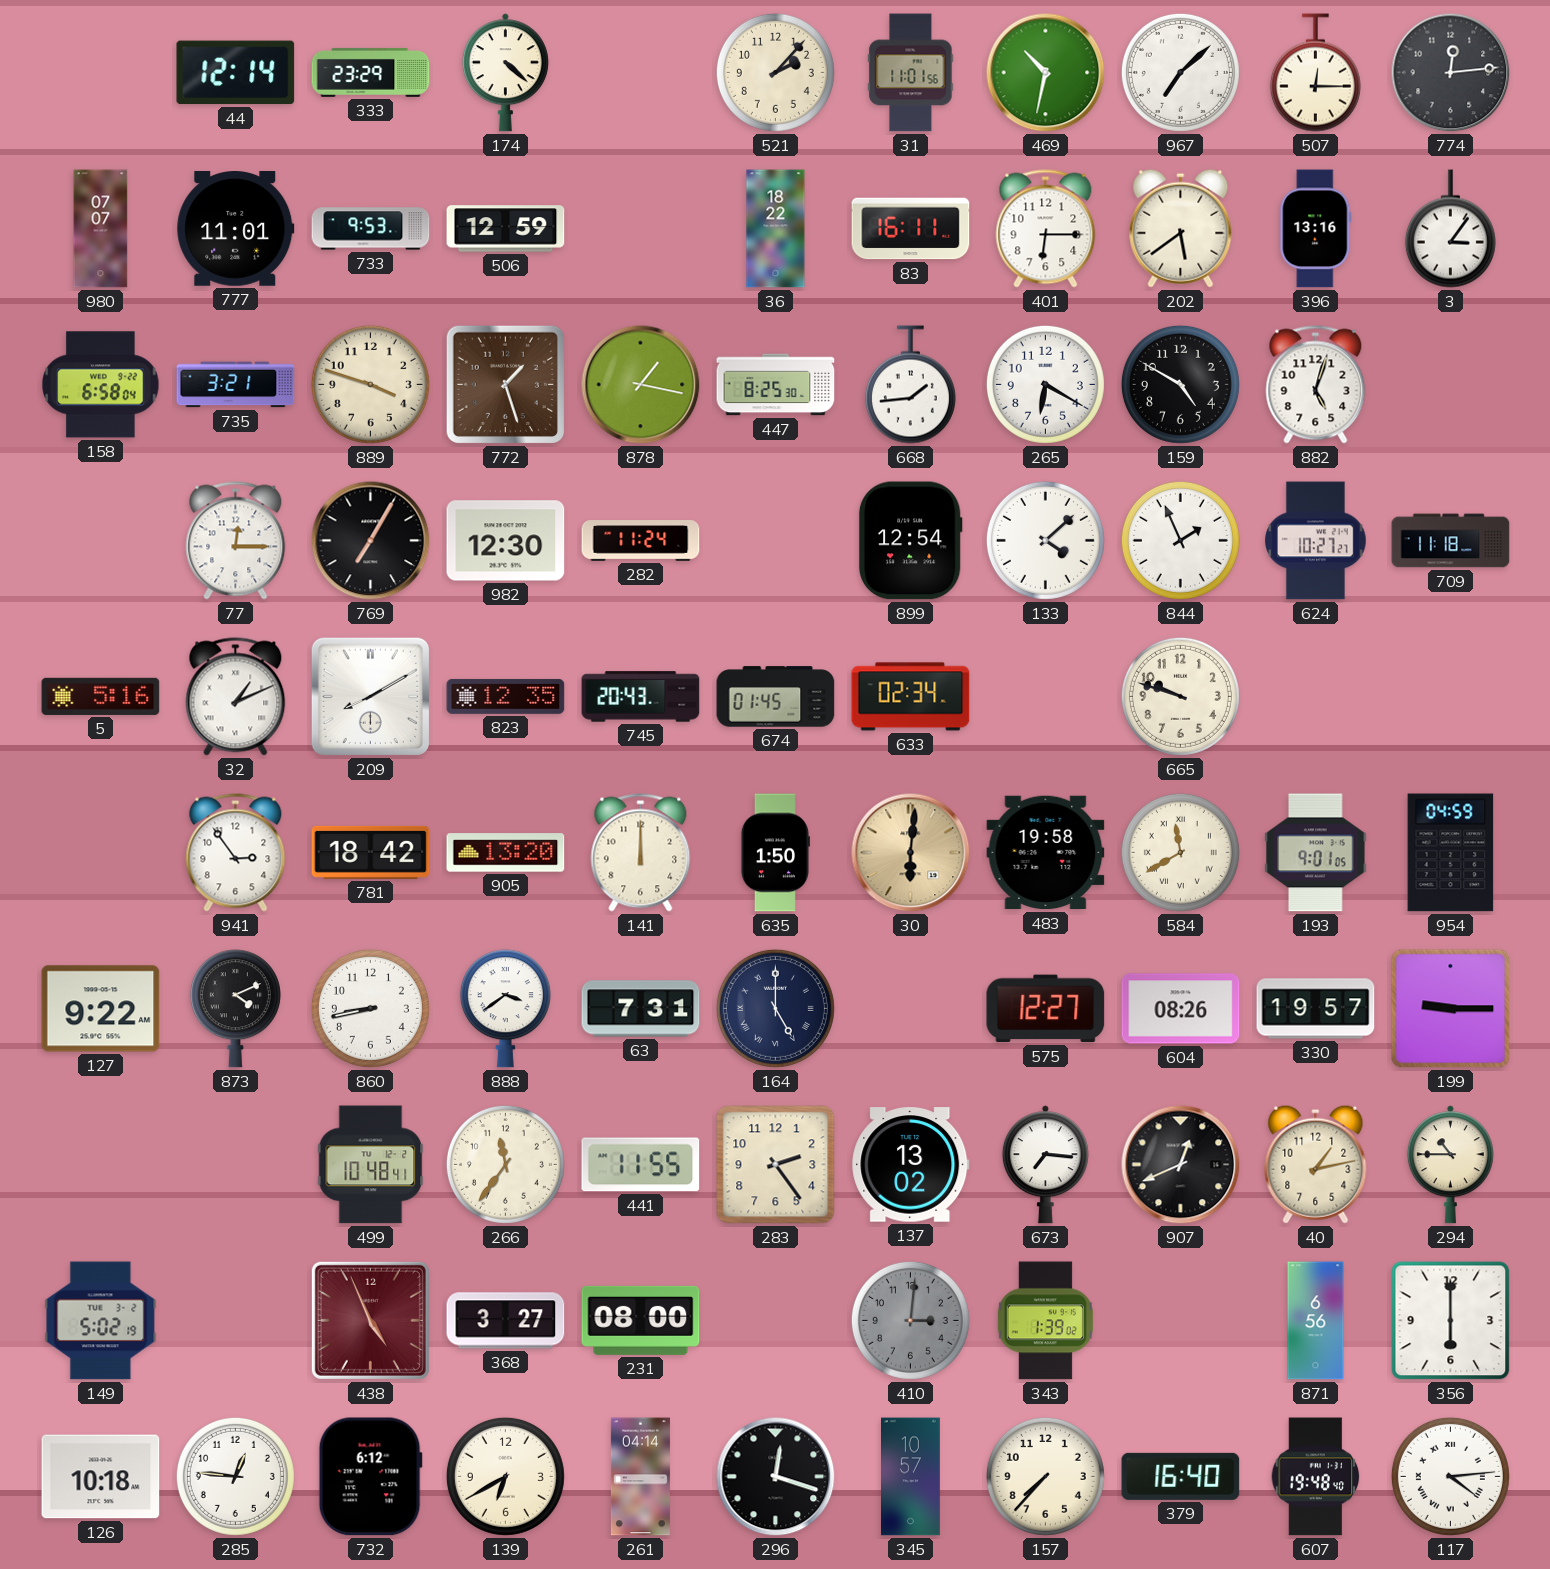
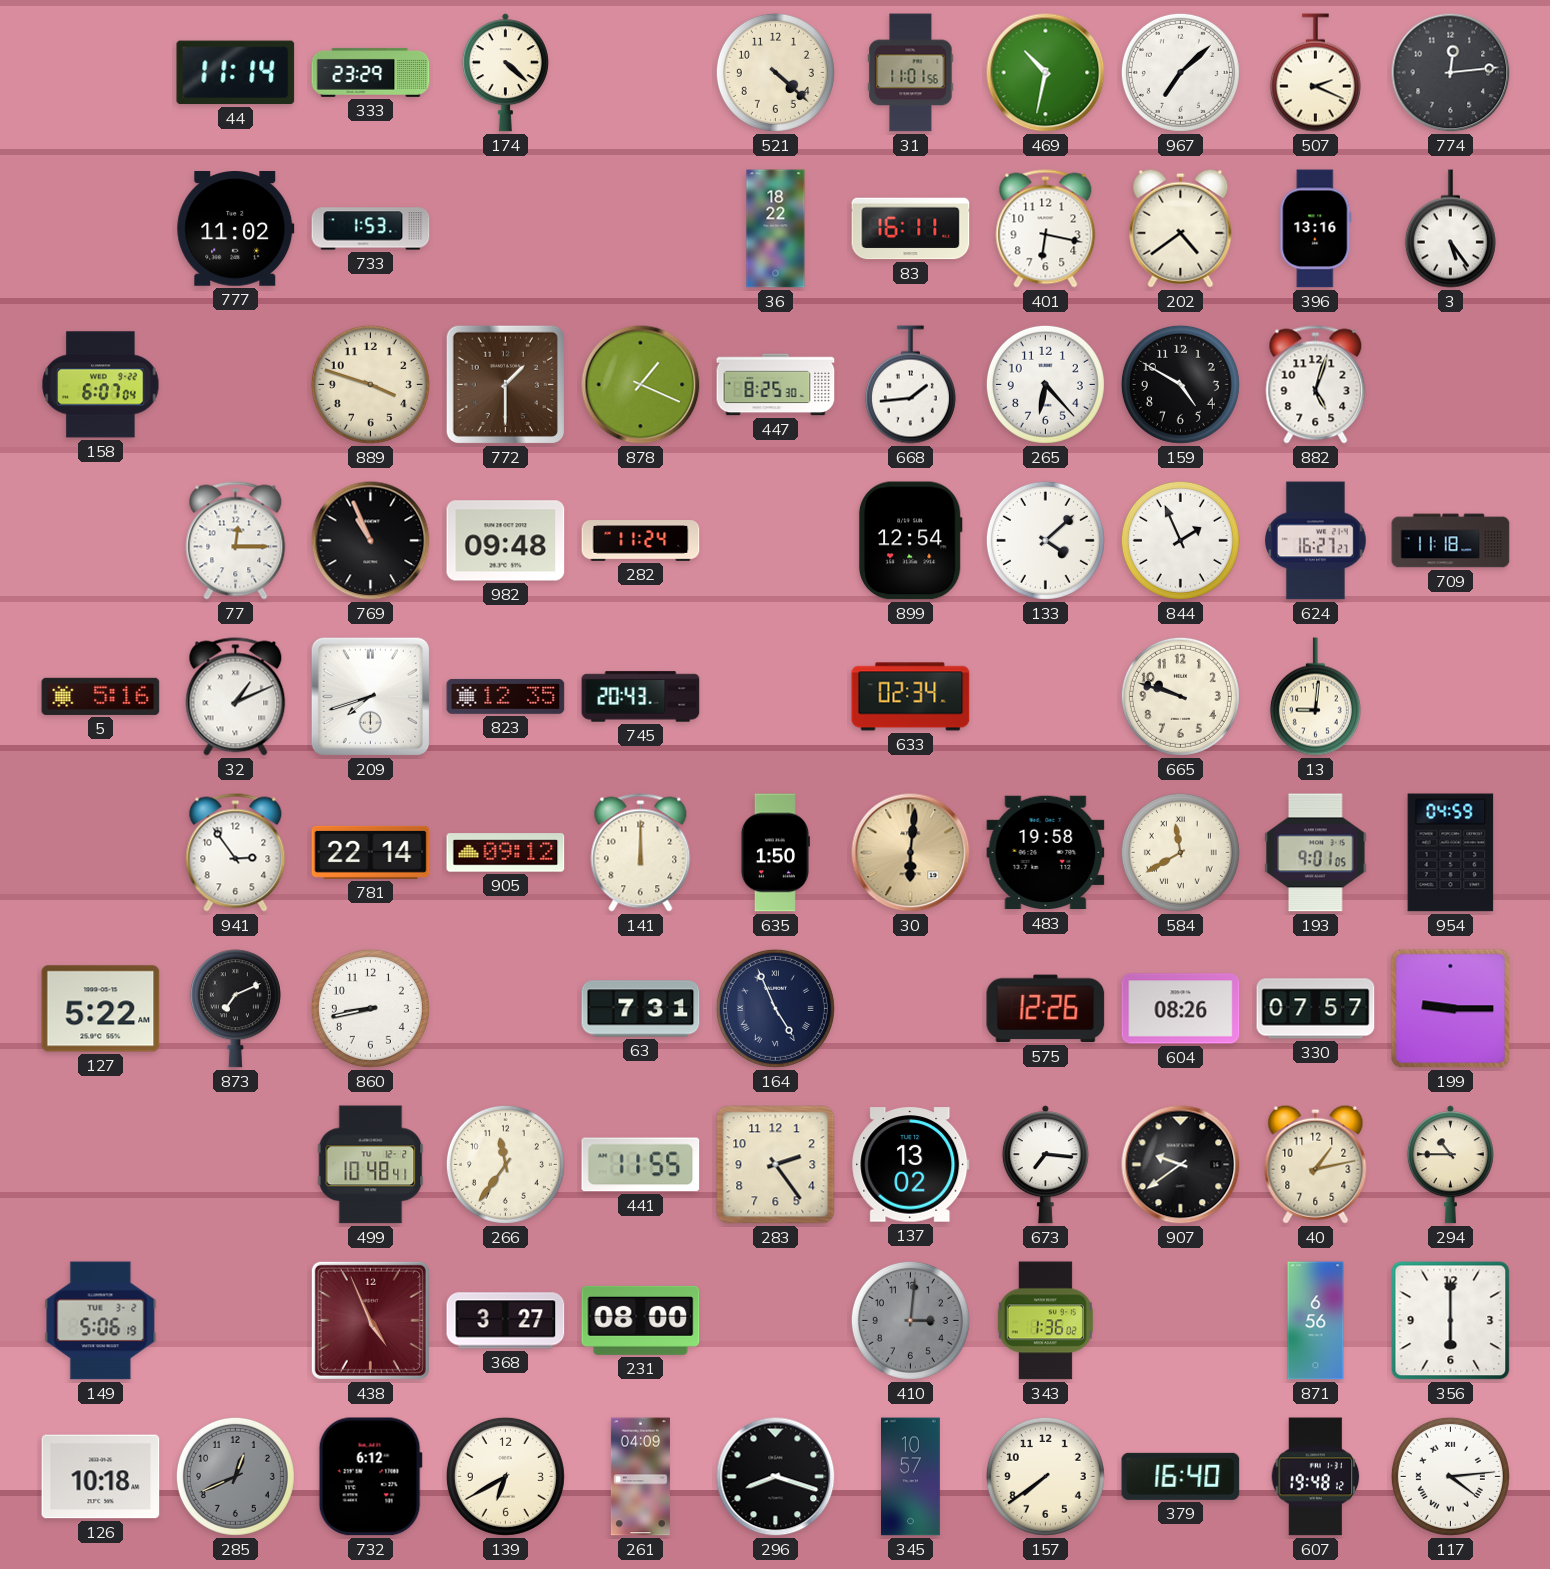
44: 12:14 -> 11:14 (236, 73)
521: 2:07 -> 4:22 (775, 72)
507: 12:15 -> 2:19 (1315, 73)
980: 07:07 -> none (101, 229)
777: 11:01 -> 11:02 (236, 229)
733: 9:53 -> 1:53 (371, 229)
506: 12:59 -> none (506, 229)
401: 6:15 -> 6:17 (1046, 229)
202: 5:39 -> 4:39 (1181, 228)
3: 3:06 -> 5:24 (1450, 229)
158: 6:58 -> 6:07 (101, 385)
735: 3:21 -> none (236, 385)
772: 1:27 -> 1:30 (505, 384)
878: 1:17 -> 1:19 (641, 385)
265: 6:20 -> 6:23 (1045, 384)
769: 7:05 -> 10:56 (371, 541)
982: 12:30 -> 09:48 (506, 541)
624: 10:27 -> 16:27 (1316, 541)
209: 8:10 -> 7:42 (370, 696)
674: 01:45 -> none (776, 697)
13: none -> 9:01 (1315, 697)
781: 18:42 -> 22:14 (371, 852)
905: 13:20 -> 09:12 (506, 853)
127: 9:22 -> 5:22 (101, 1009)
873: 4:11 -> 7:11 (235, 1009)
888: 3:39 -> none (505, 1009)
164: 5:00 -> 4:56 (775, 1008)
575: 12:27 -> 12:26 (1046, 1009)
330: 19:57 -> 07:57 (1316, 1009)
907: 12:41 -> 9:39 (1181, 1165)
149: 5:02 -> 5:06 (101, 1321)
343: 1:39 -> 1:36 (1045, 1321)
285: 12:46 -> 12:41 (235, 1476)
285 dial: white -> grey (235, 1476)
261: 04:14 -> 04:09 (640, 1477)
296: 12:18 -> 8:18 (776, 1477)
157: 7:37 -> 7:39 (1045, 1476)
607: 19:48:40 -> 19:48:12 (1316, 1477)
